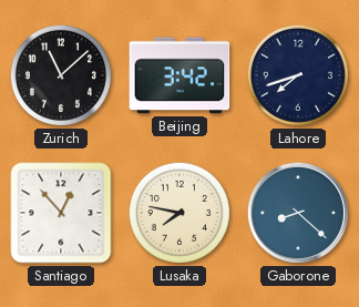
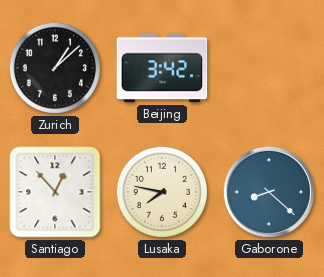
Zurich: 11:08 -> 1:08 (55, 68)
Lahore: 7:42 -> none (298, 75)
